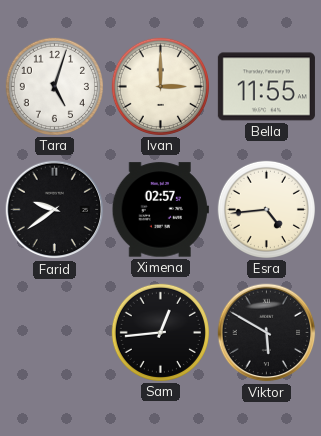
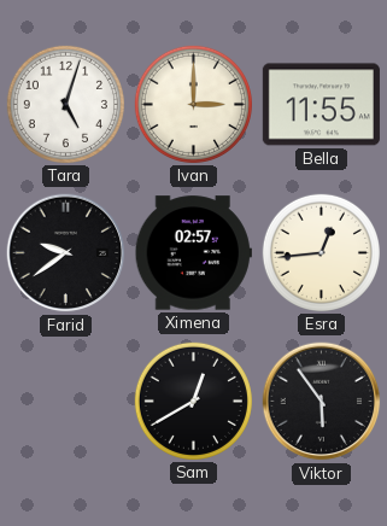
Esra: 4:44 -> 12:44 (321, 252)
Sam: 12:44 -> 12:40 (193, 401)
Viktor: 5:50 -> 5:54 (322, 402)
